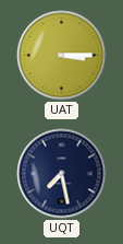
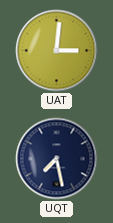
UAT: 3:15 -> 3:01 (57, 51)
